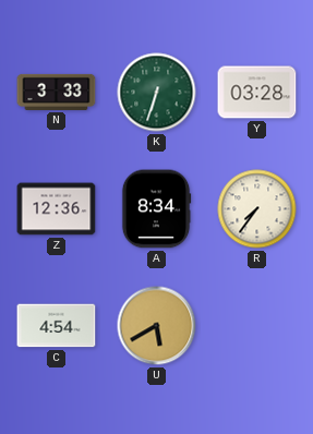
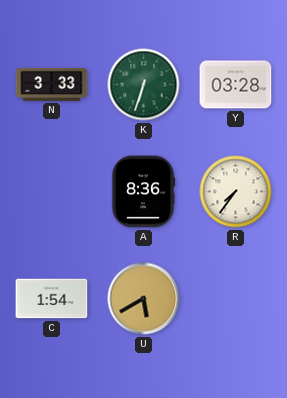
Z: 12:36 -> none (57, 209)
A: 8:34 -> 8:36 (143, 192)
C: 4:54 -> 1:54 (52, 299)
